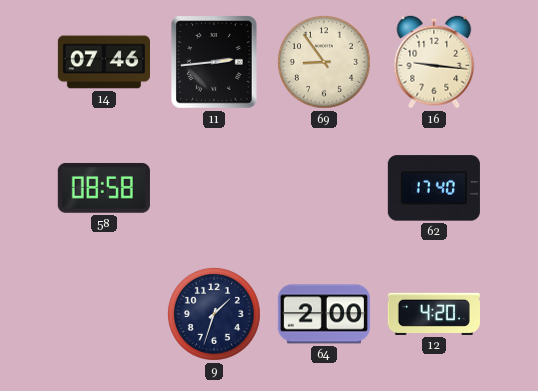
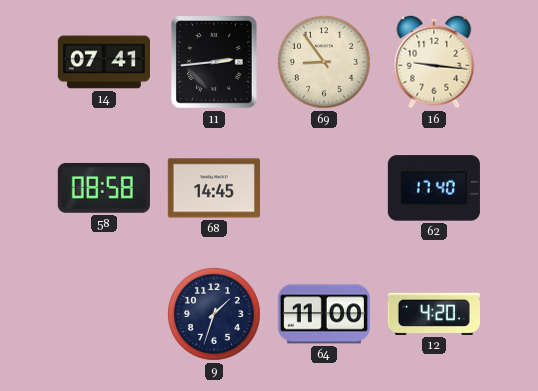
14: 07:46 -> 07:41 (103, 62)
68: none -> 14:45 (214, 188)
64: 2:00 -> 11:00 (324, 314)
